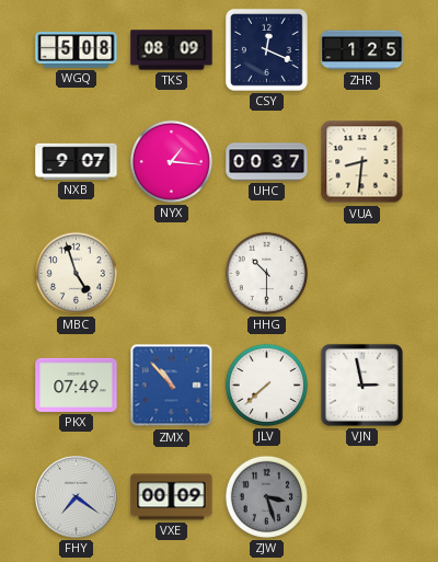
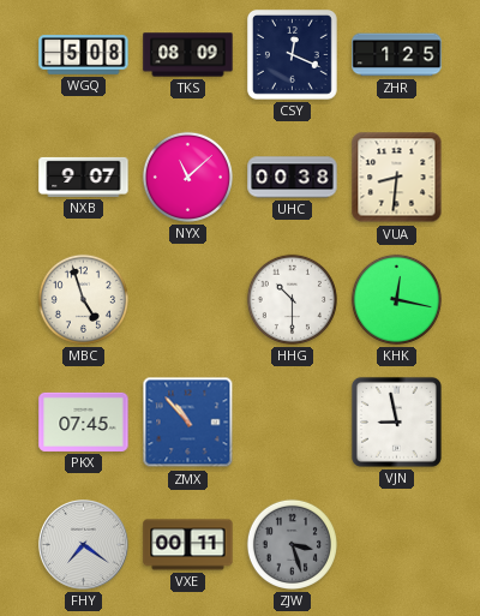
NYX: 1:16 -> 11:08 (187, 177)
UHC: 00:37 -> 00:38 (293, 178)
KHK: none -> 12:17 (396, 299)
PKX: 07:49 -> 07:45 (84, 421)
JLV: 7:38 -> none (266, 385)
VJN: 2:58 -> 8:58 (396, 421)
VXE: 00:09 -> 00:11 (188, 545)
